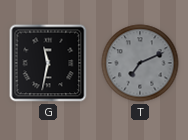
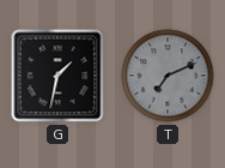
G: 11:32 -> 1:32 (57, 76)
